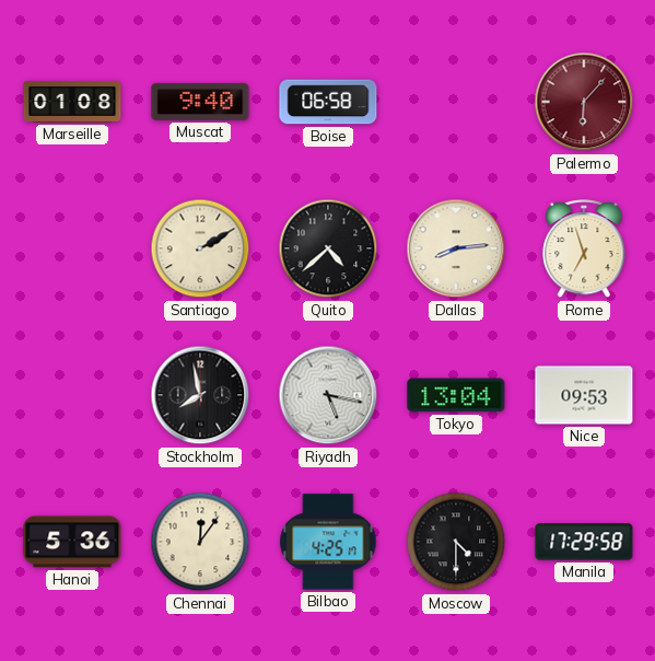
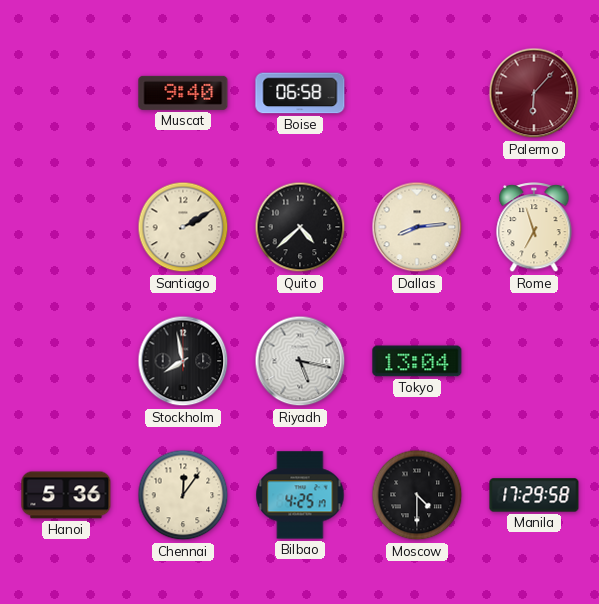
Marseille: 01:08 -> none (72, 102)
Nice: 09:53 -> none (584, 395)
